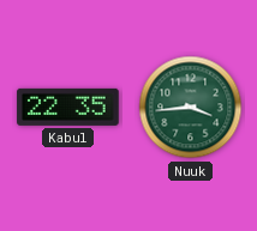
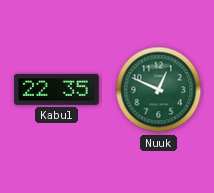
Nuuk: 3:44 -> 12:49 (159, 90)
